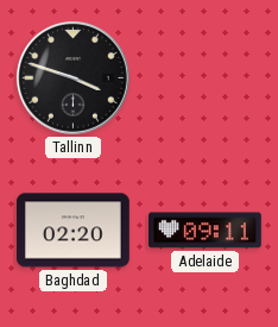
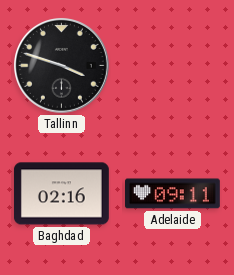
Baghdad: 02:20 -> 02:16 (61, 194)
